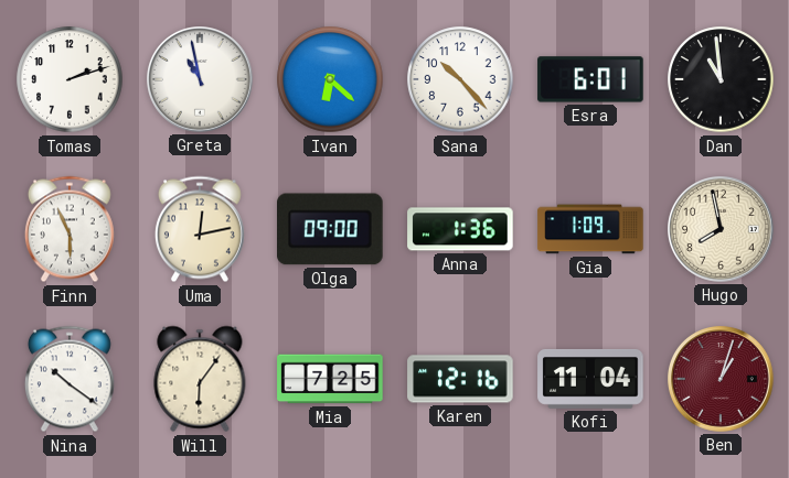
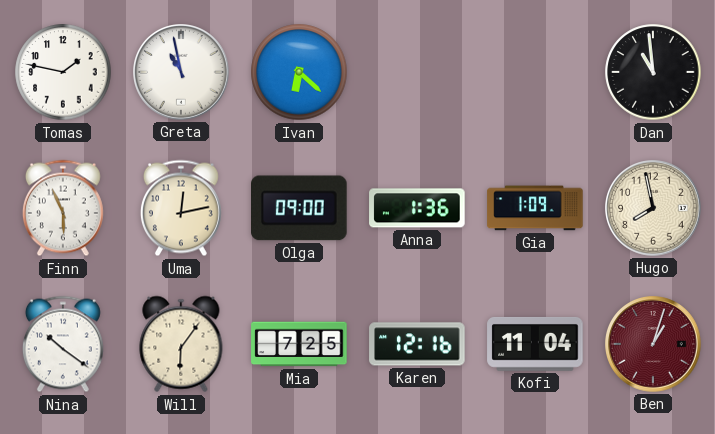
Tomas: 2:12 -> 1:47 (63, 72)
Sana: 10:23 -> none (460, 79)
Esra: 6:01 -> none (590, 79)
